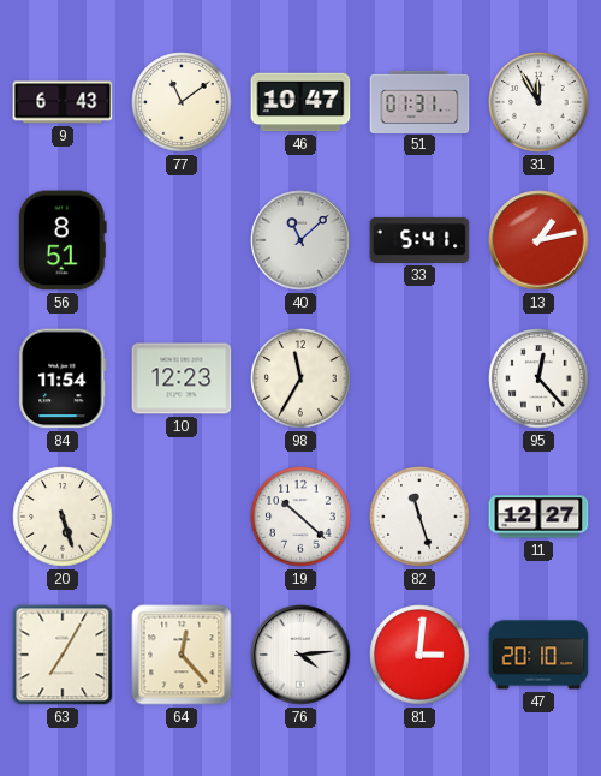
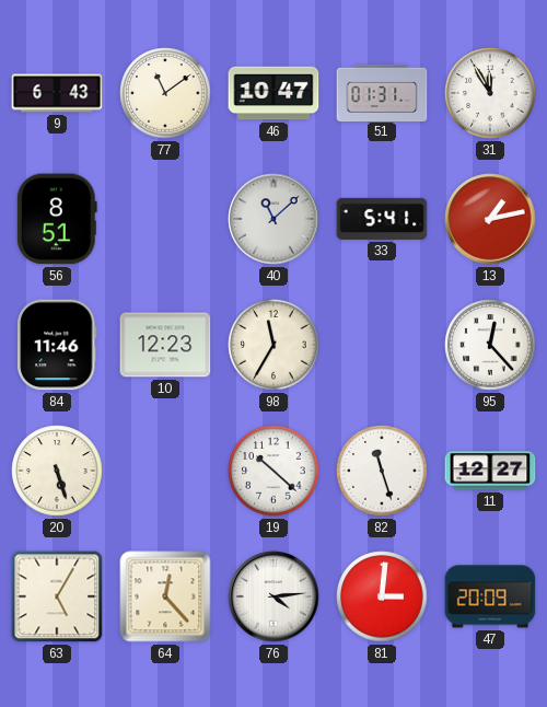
84: 11:54 -> 11:46 (57, 345)
63: 7:05 -> 5:05 (57, 596)
47: 20:10 -> 20:09 (490, 596)
